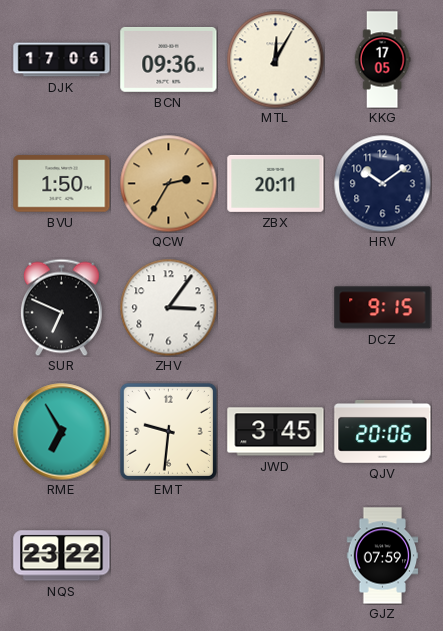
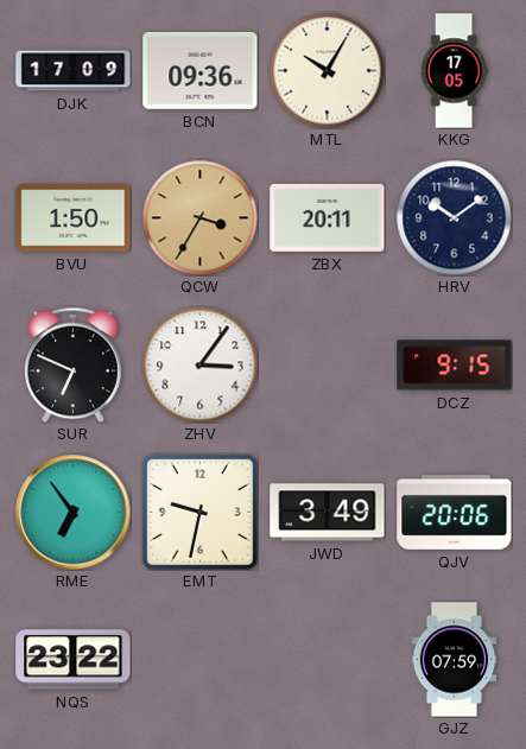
DJK: 17:06 -> 17:09 (74, 71)
MTL: 12:05 -> 10:05 (327, 70)
QCW: 2:35 -> 3:35 (199, 217)
RME: 6:55 -> 6:54 (74, 513)
EMT: 9:31 -> 9:32 (199, 512)
JWD: 3:45 -> 3:49 (328, 513)
